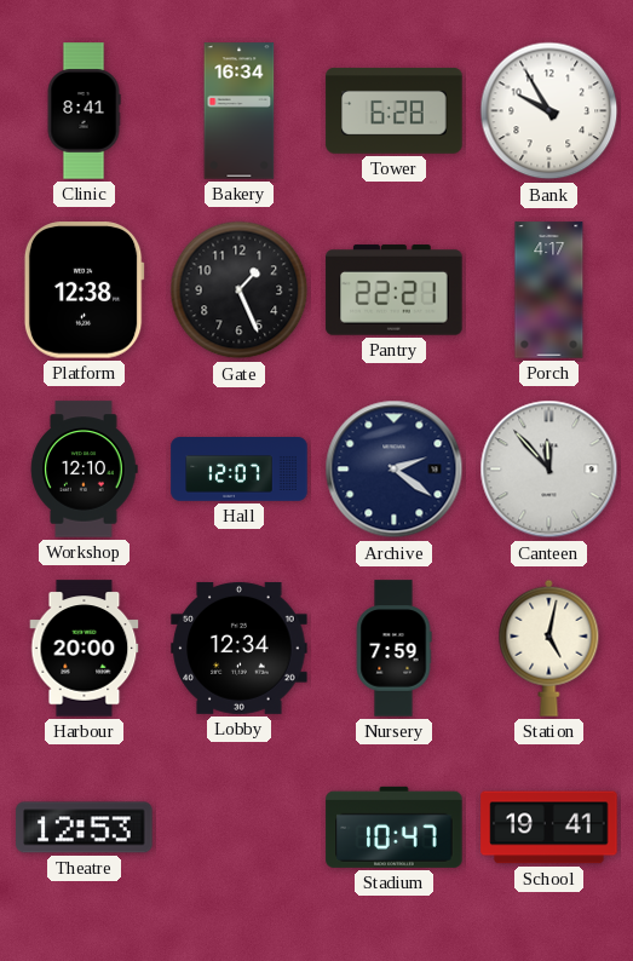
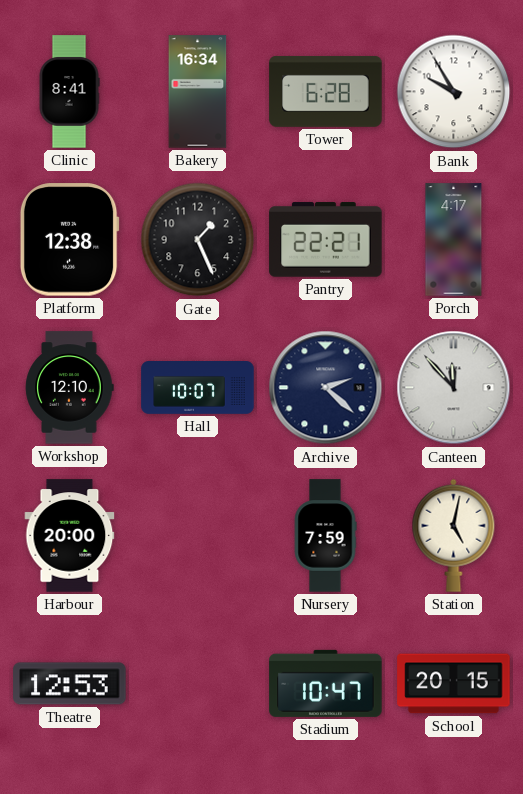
Hall: 12:07 -> 10:07 (198, 388)
Archive: 2:21 -> 2:22 (326, 388)
Lobby: 12:34 -> none (240, 648)
School: 19:41 -> 20:15 (454, 684)
